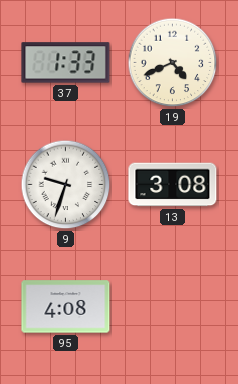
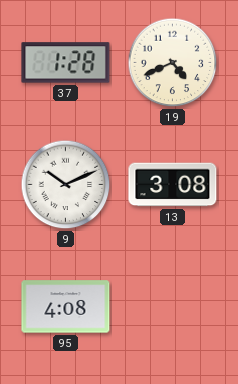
37: 1:33 -> 1:28 (66, 63)
9: 9:33 -> 10:11 (66, 185)
